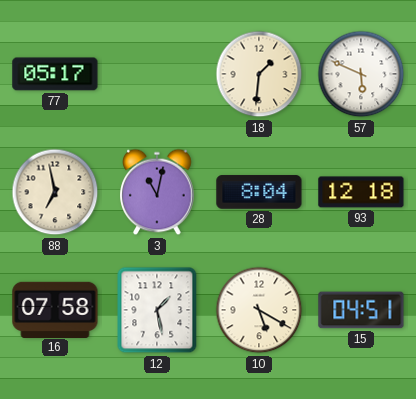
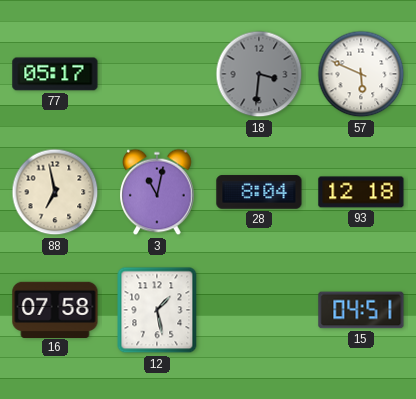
18: 1:31 -> 3:31 (259, 74)
18 dial: cream -> grey (259, 74)
10: 5:20 -> none (259, 310)
